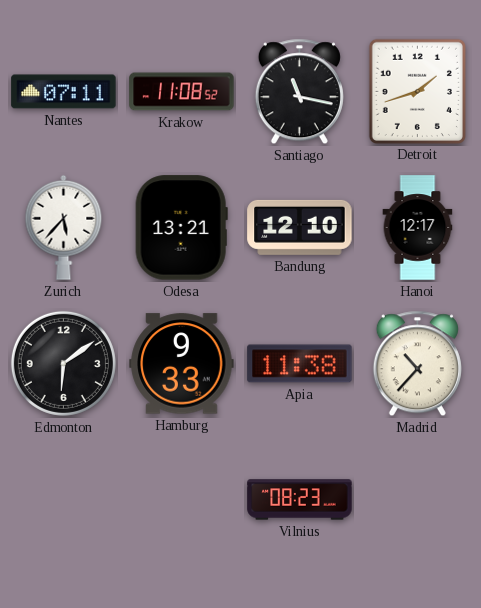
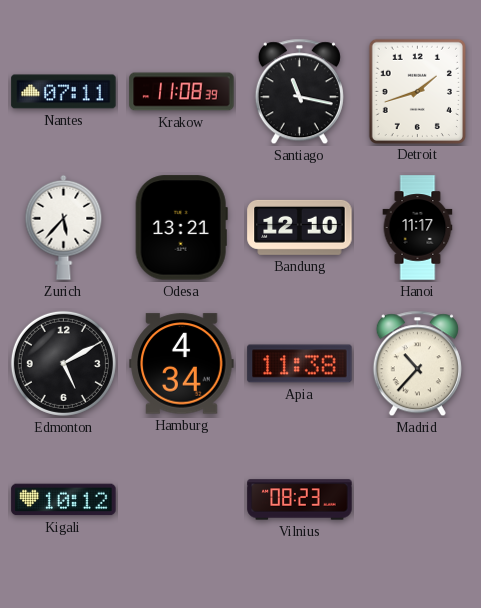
Krakow: 11:08:52 -> 11:08:39 (182, 92)
Hanoi: 12:17 -> 11:17 (418, 228)
Edmonton: 6:09 -> 5:10 (63, 363)
Hamburg: 9:33 -> 4:34 (182, 364)
Kigali: none -> 10:12 (64, 500)
